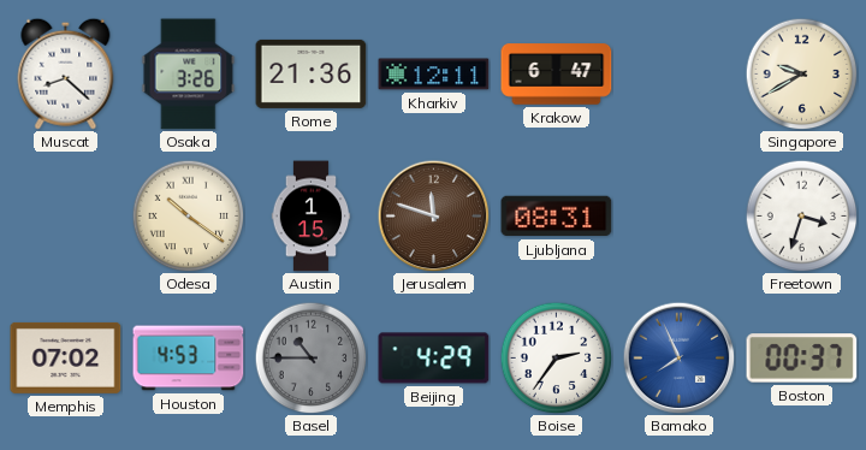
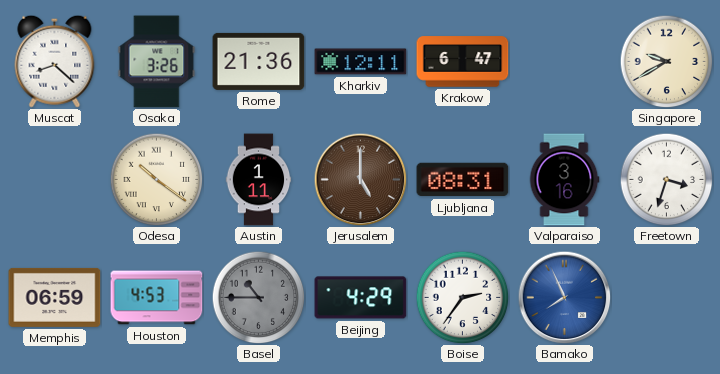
Austin: 1:15 -> 1:11 (259, 180)
Jerusalem: 11:48 -> 5:00 (360, 179)
Valparaiso: none -> 3:16 (564, 180)
Memphis: 07:02 -> 06:59 (55, 297)
Boston: 00:37 -> none (802, 359)
